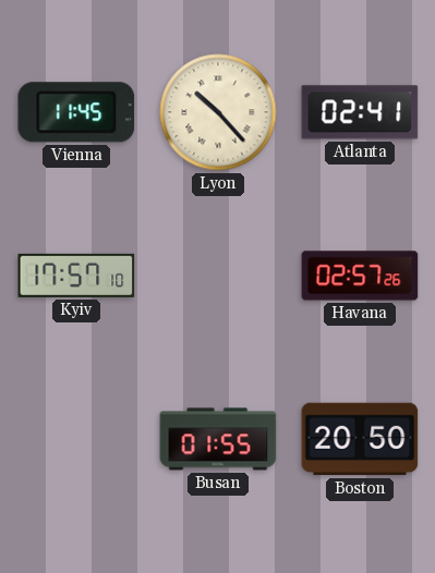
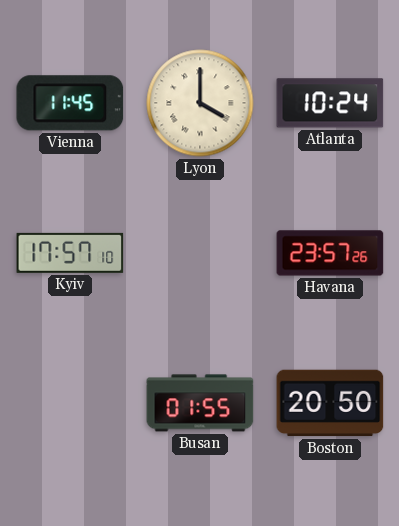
Lyon: 10:23 -> 4:00 (200, 103)
Atlanta: 02:41 -> 10:24 (330, 103)
Havana: 02:57 -> 23:57 (330, 253)
